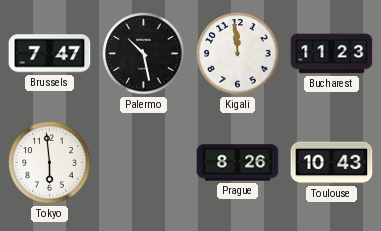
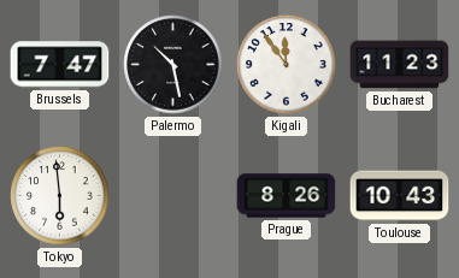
Kigali: 11:59 -> 11:54 (287, 65)
